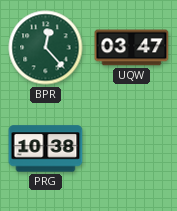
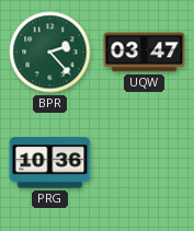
BPR: 12:23 -> 2:23 (50, 53)
PRG: 10:38 -> 10:36 (50, 163)
